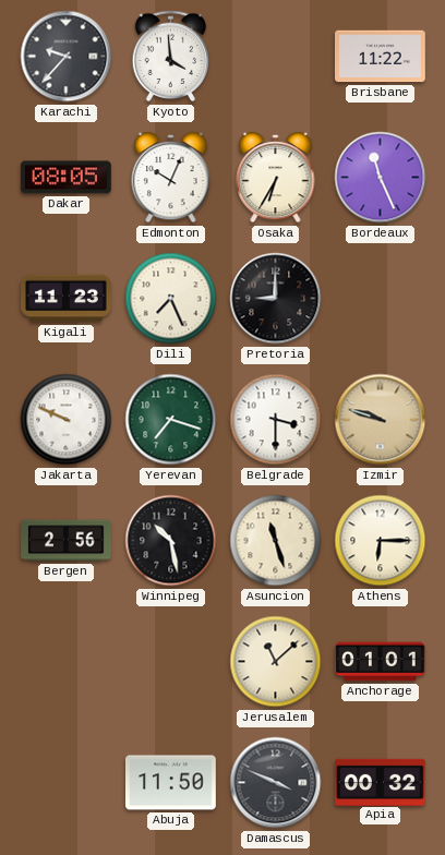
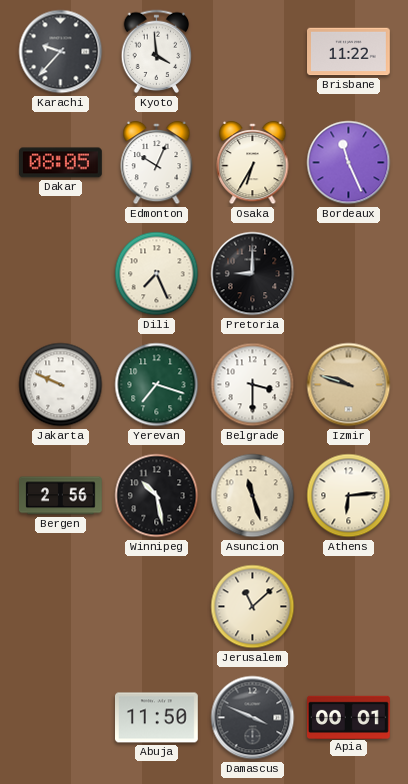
Kigali: 11:23 -> none (67, 299)
Athens: 6:15 -> 6:14 (349, 496)
Anchorage: 01:01 -> none (381, 662)
Apia: 00:32 -> 00:01 (349, 717)
